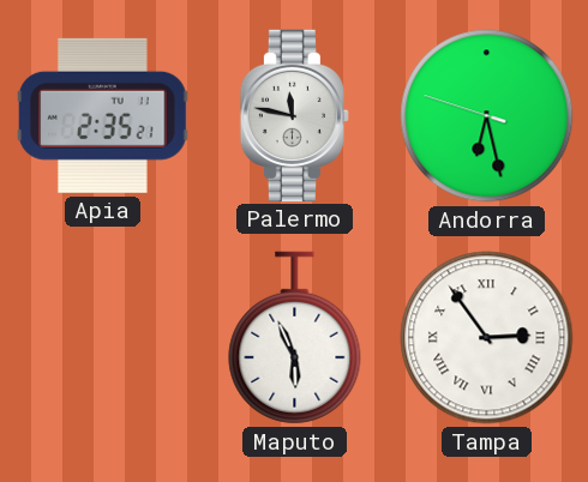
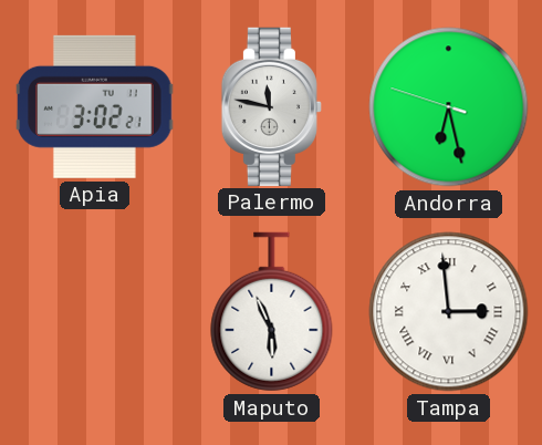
Apia: 2:35 -> 3:02 (95, 106)
Tampa: 2:54 -> 2:59 (449, 312)
